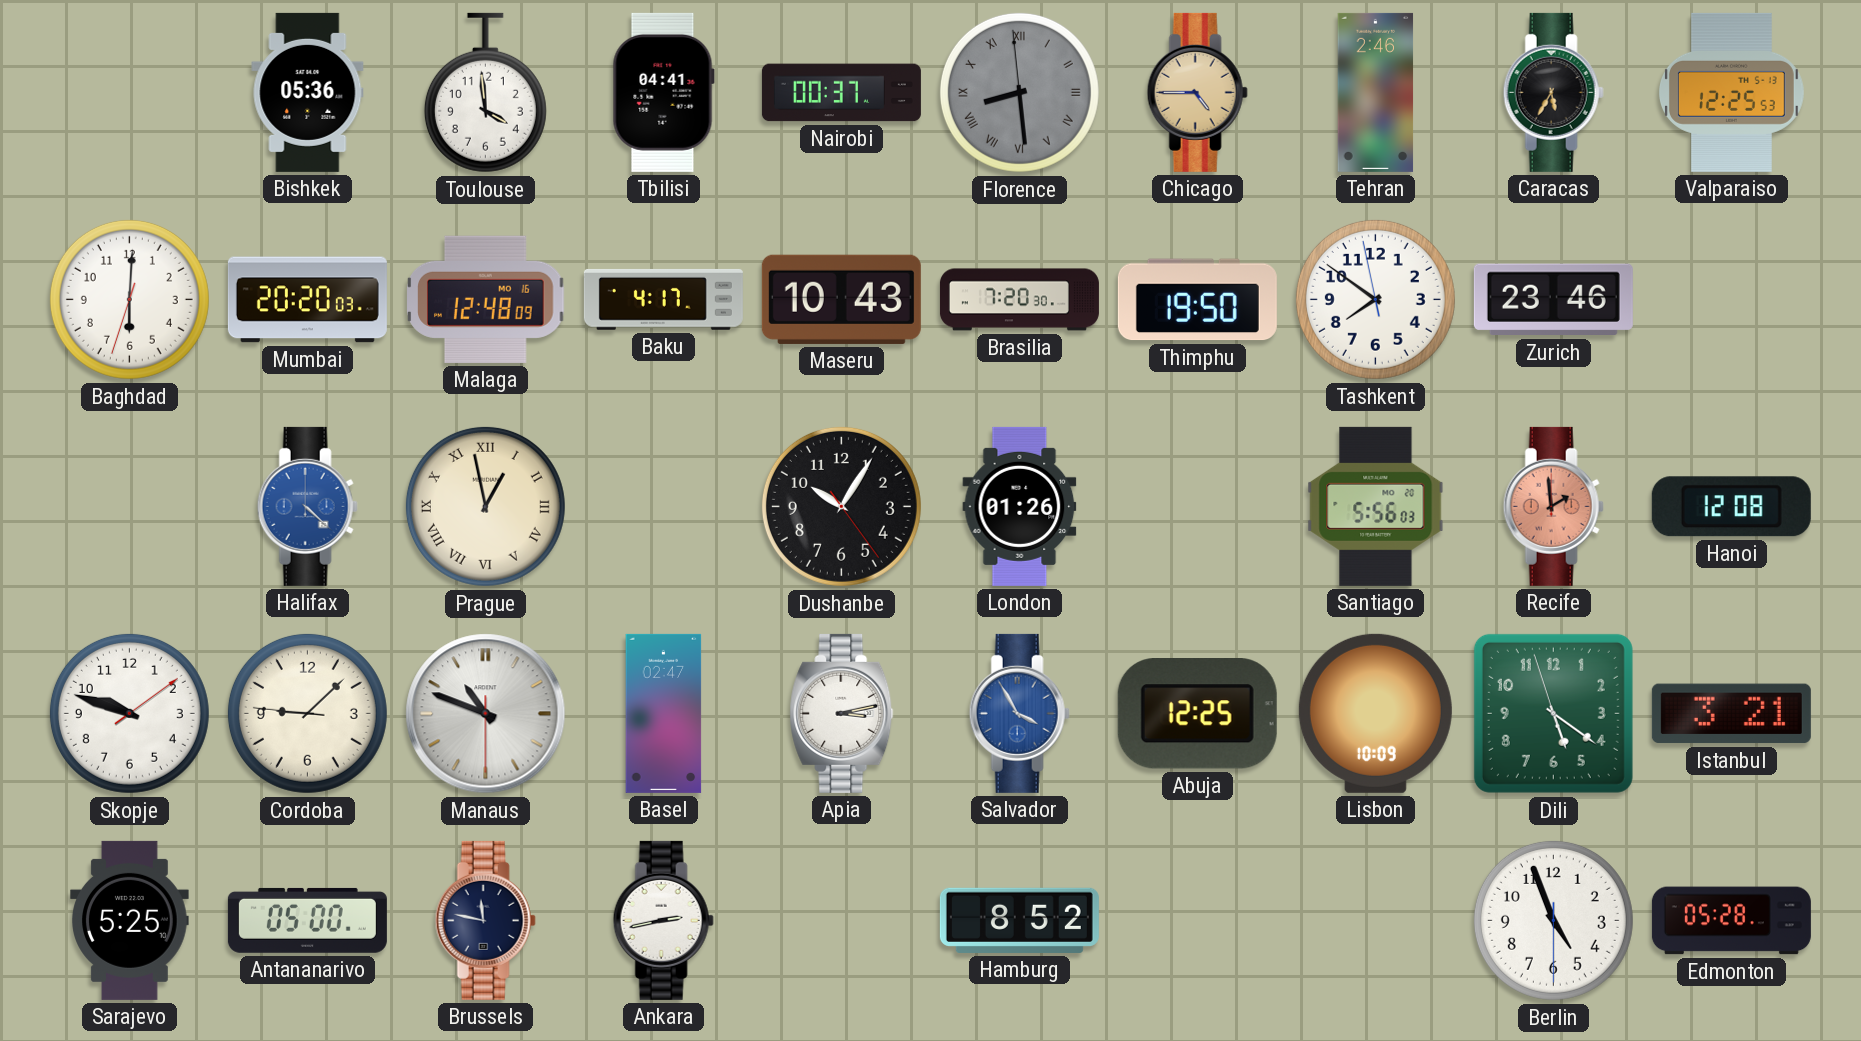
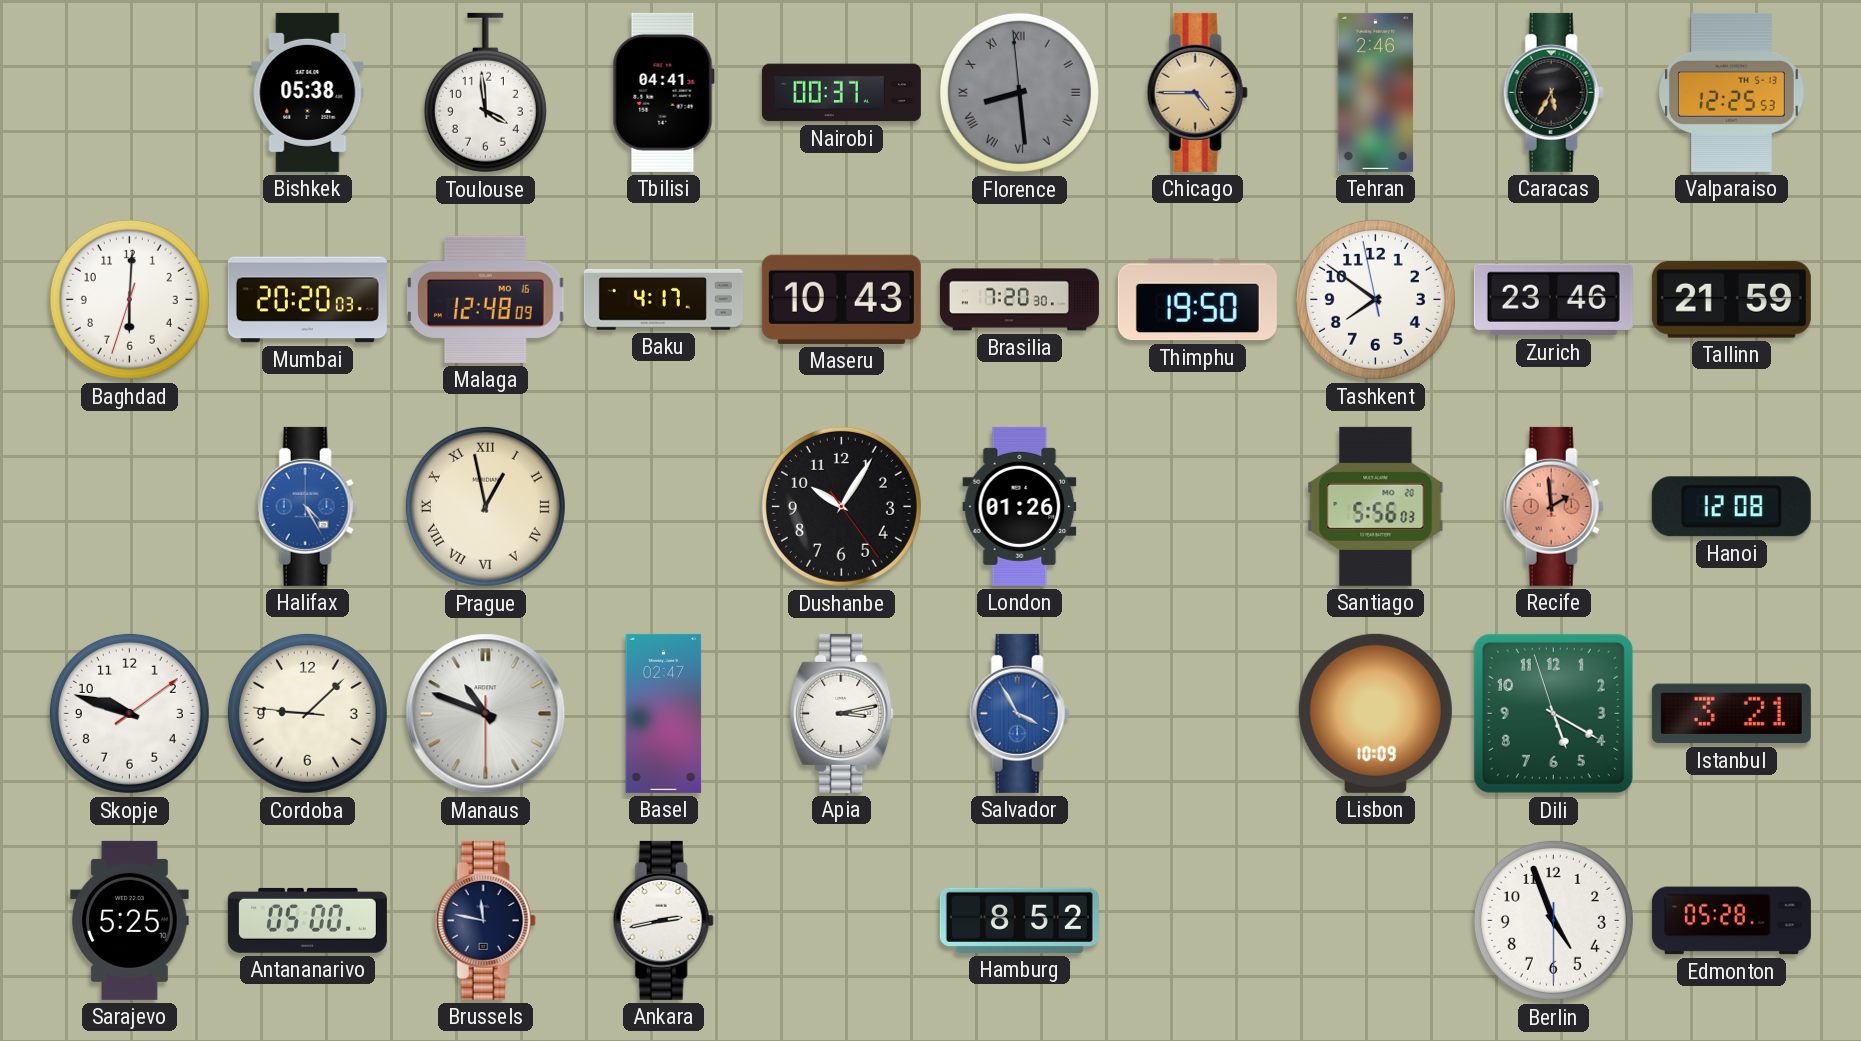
Bishkek: 05:36 -> 05:38 (308, 92)
Tallinn: none -> 21:59 (1731, 300)
Halifax: 4:22 -> 4:25 (307, 506)
Abuja: 12:25 -> none (1197, 714)
Dili: 5:20 -> 5:19 (1553, 713)
